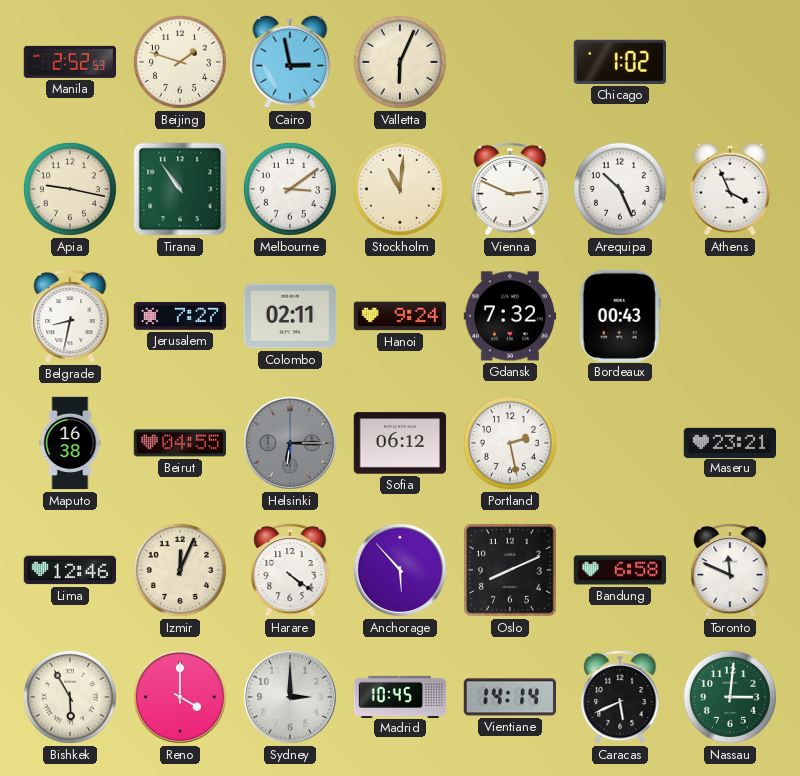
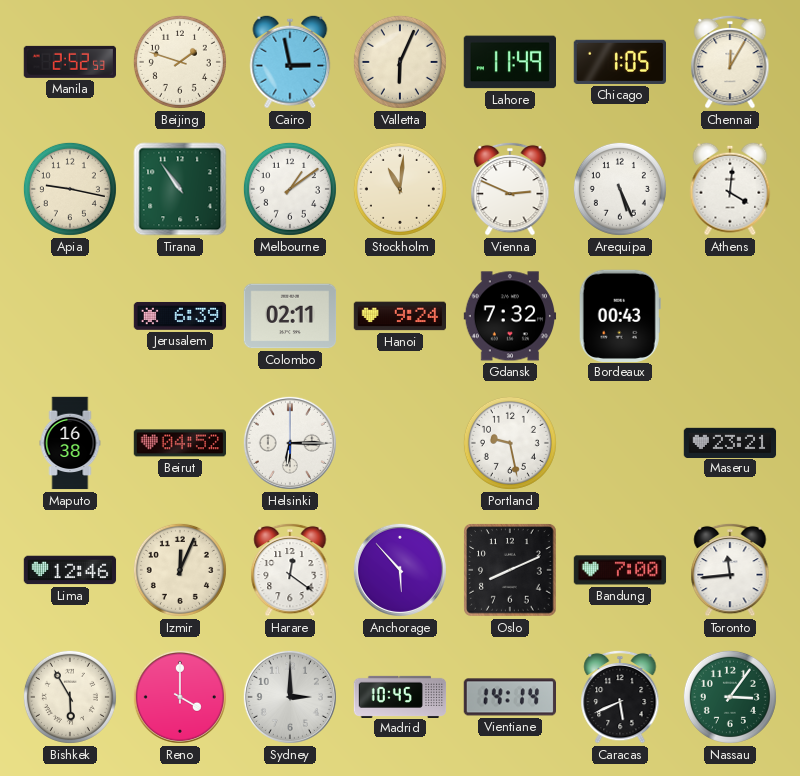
Lahore: none -> 11:49 (509, 62)
Chicago: 1:02 -> 1:05 (619, 62)
Chennai: none -> 12:05 (730, 62)
Melbourne: 3:09 -> 1:09 (290, 189)
Arequipa: 10:26 -> 5:26 (620, 189)
Athens: 3:56 -> 4:01 (730, 189)
Belgrade: 8:32 -> none (70, 316)
Jerusalem: 7:27 -> 6:39 (180, 316)
Beirut: 04:55 -> 04:52 (180, 443)
Helsinki dial: grey -> white (290, 443)
Sofia: 06:12 -> none (399, 443)
Portland: 2:28 -> 9:28 (510, 443)
Harare: 4:21 -> 12:21 (290, 570)
Bandung: 6:58 -> 7:00 (620, 570)
Toronto: 11:49 -> 11:44 (730, 570)
Nassau: 3:01 -> 3:06 (730, 697)
